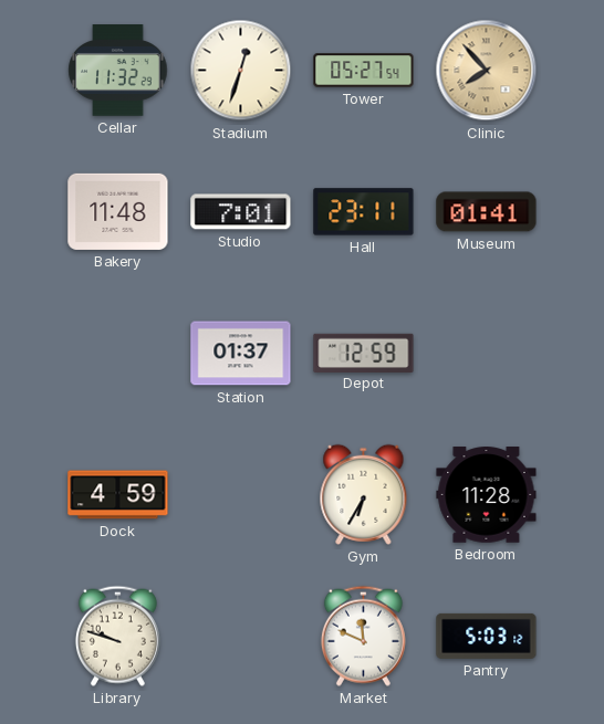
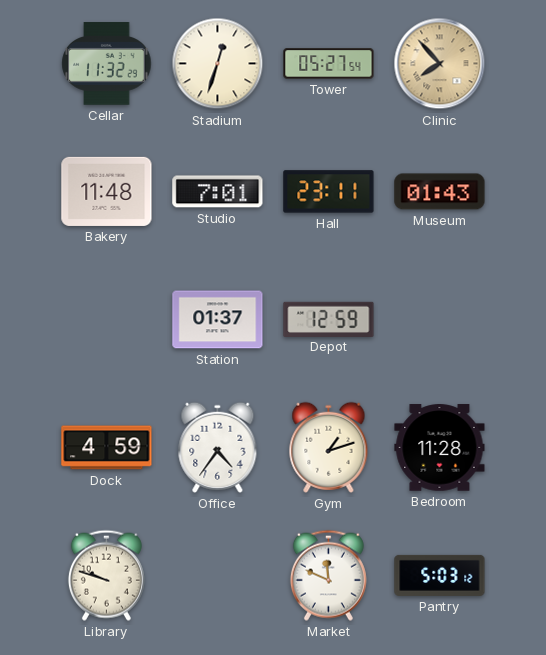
Museum: 01:41 -> 01:43 (440, 192)
Office: none -> 4:36 (218, 447)
Gym: 6:35 -> 1:12 (329, 447)
